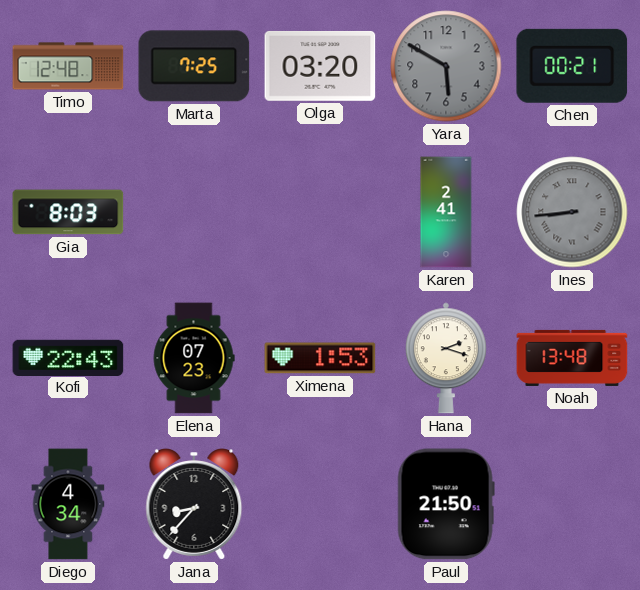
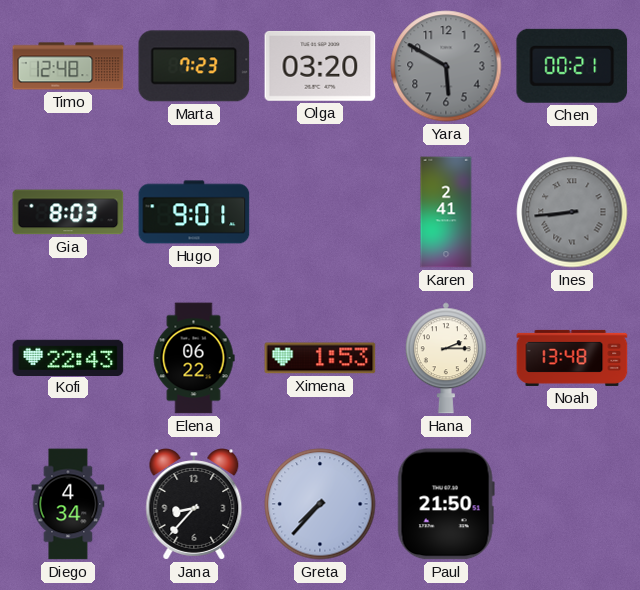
Marta: 7:25 -> 7:23 (194, 66)
Hugo: none -> 9:01 (194, 212)
Elena: 07:23 -> 06:22 (194, 358)
Hana: 2:18 -> 2:15 (446, 358)
Greta: none -> 7:37 (320, 504)
